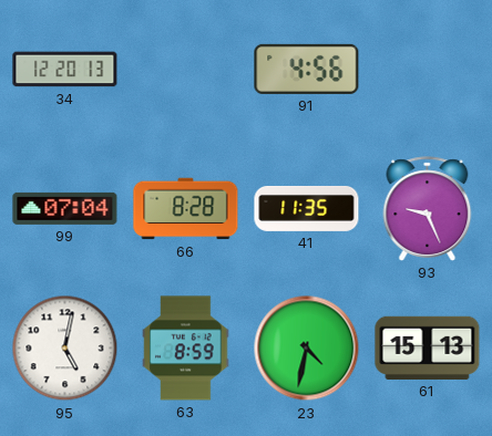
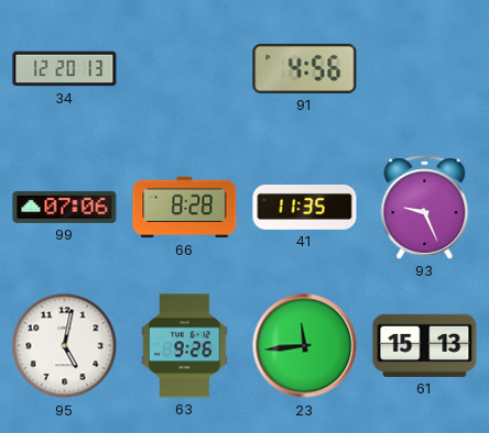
99: 07:04 -> 07:06 (65, 207)
63: 8:59 -> 9:26 (185, 346)
23: 4:32 -> 11:44 (305, 346)
